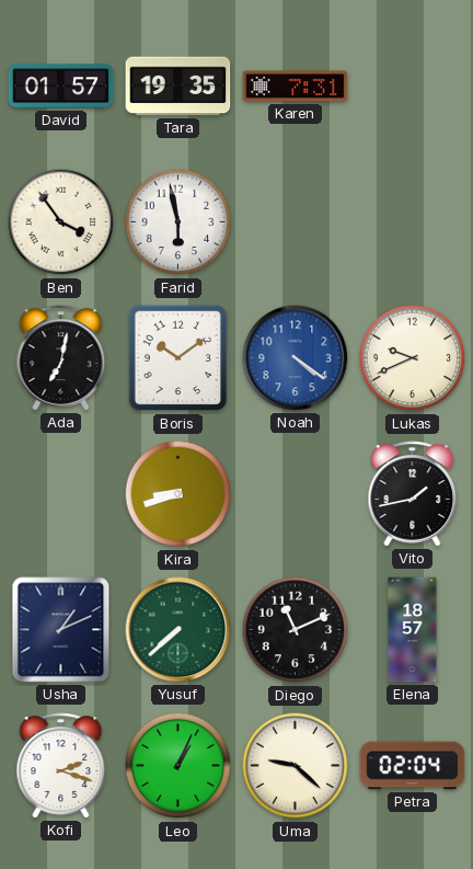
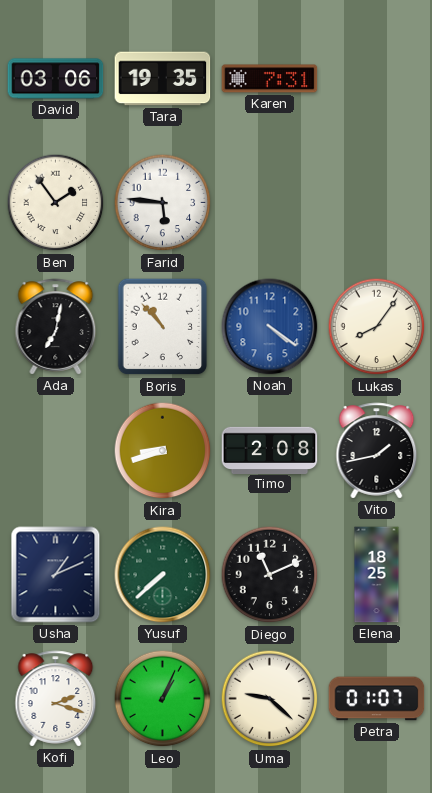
David: 01:57 -> 03:06 (56, 79)
Ben: 3:54 -> 1:54 (56, 203)
Farid: 5:58 -> 5:46 (163, 203)
Boris: 10:09 -> 10:53 (163, 327)
Lukas: 9:41 -> 8:06 (377, 327)
Timo: none -> 2:08 (270, 450)
Elena: 18:57 -> 18:25 (377, 575)
Petra: 02:04 -> 01:07 (377, 699)
